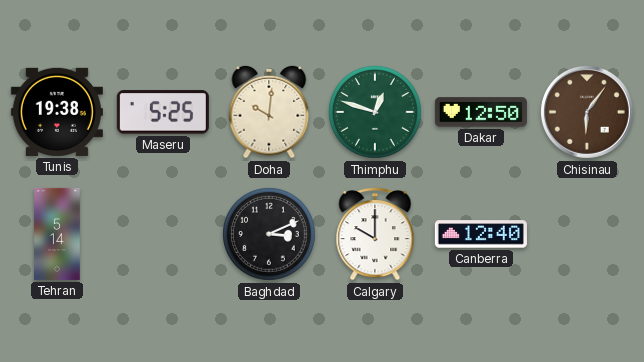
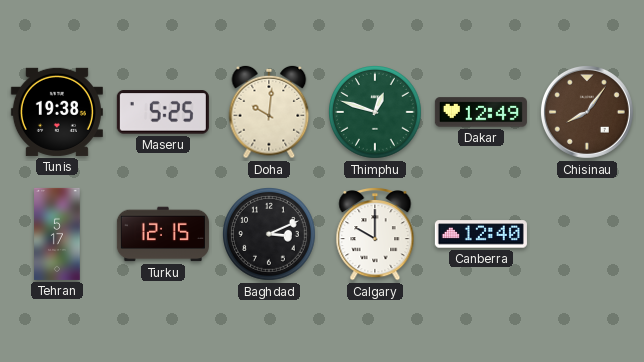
Dakar: 12:50 -> 12:49 (481, 112)
Chisinau: 6:06 -> 8:06 (587, 112)
Tehran: 5:14 -> 5:17 (57, 234)
Turku: none -> 12:15 (163, 234)
